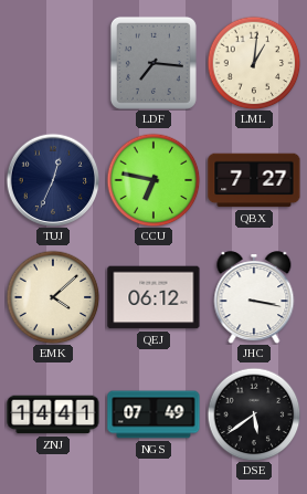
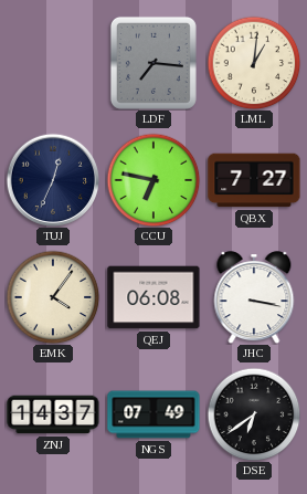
EMK: 4:08 -> 4:06 (53, 297)
QEJ: 06:12 -> 06:08 (153, 297)
ZNJ: 14:41 -> 14:37 (53, 414)
DSE: 5:39 -> 6:39 (254, 414)
